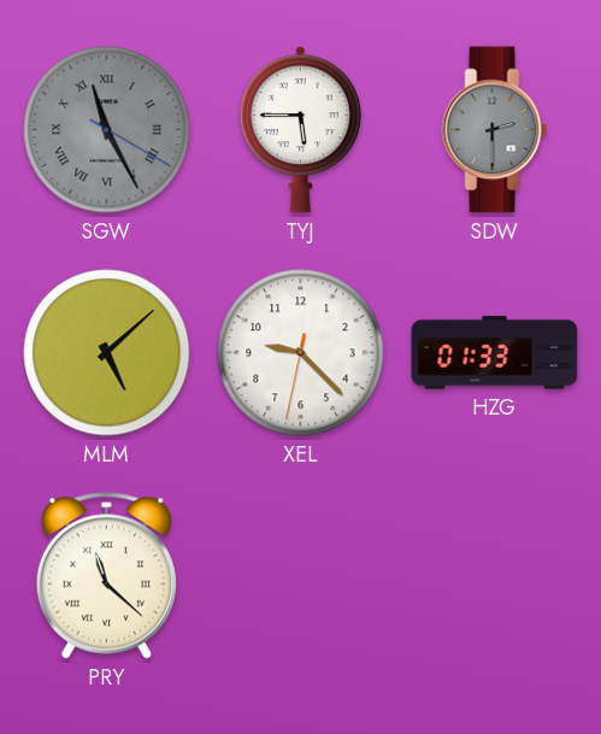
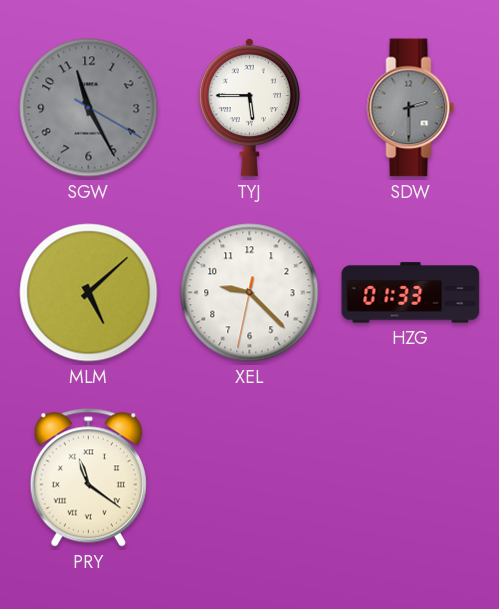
SGW numerals: Roman -> Arabic (89, 108)
PRY: 11:22 -> 11:21 (88, 478)
